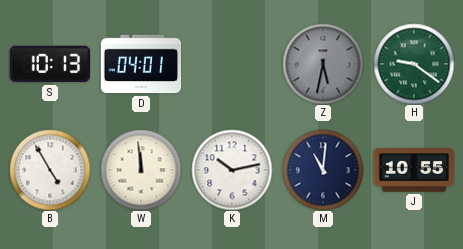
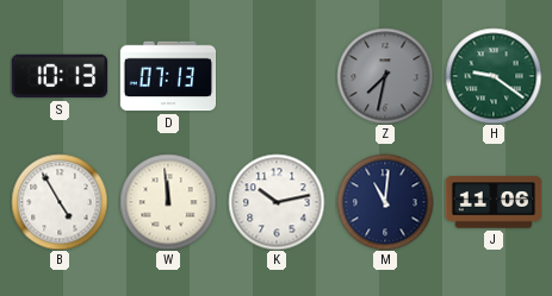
D: 04:01 -> 07:13 (168, 76)
Z: 5:32 -> 7:32 (385, 76)
J: 10:55 -> 11:06 (494, 202)
